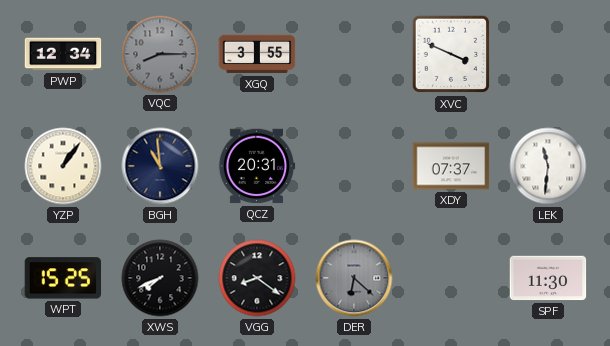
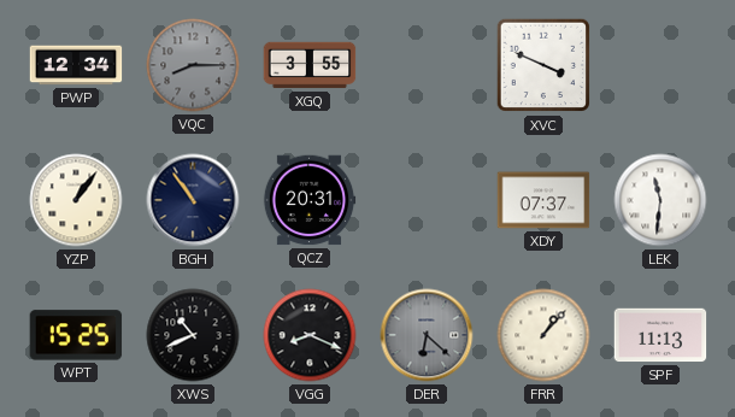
BGH: 10:59 -> 10:54 (193, 200)
XWS: 7:41 -> 10:41 (193, 335)
VGG: 8:21 -> 8:19 (310, 335)
FRR: none -> 1:07 (543, 335)
SPF: 11:30 -> 11:13 (660, 335)
